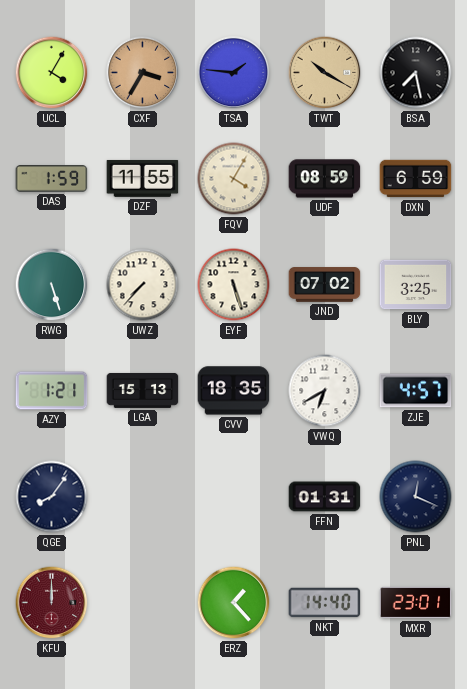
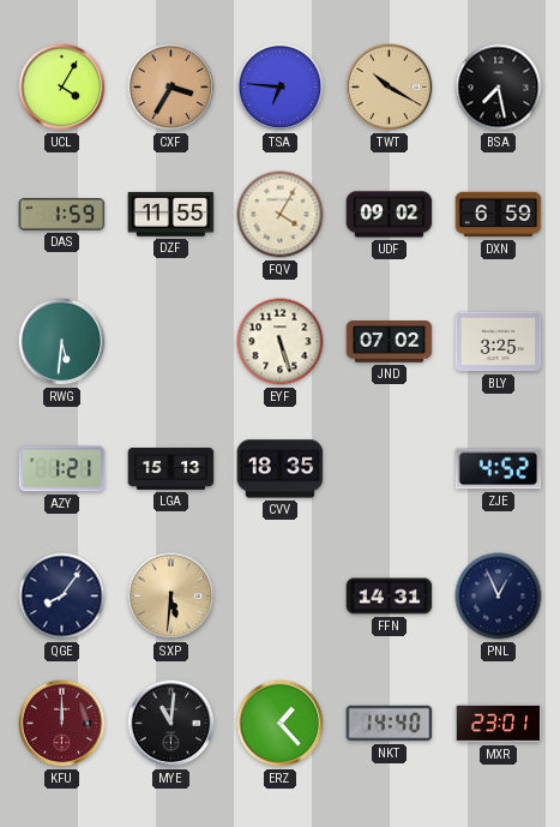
TSA: 1:46 -> 6:46 (281, 88)
UDF: 08:59 -> 09:02 (390, 215)
RWG: 5:27 -> 5:31 (62, 342)
UWZ: 7:37 -> none (143, 285)
VWQ: 6:40 -> none (325, 391)
ZJE: 4:57 -> 4:52 (499, 469)
SXP: none -> 5:31 (171, 597)
FFN: 01:31 -> 14:31 (390, 597)
PNL: 12:19 -> 12:56 (499, 597)
MYE: none -> 11:01 (171, 724)
